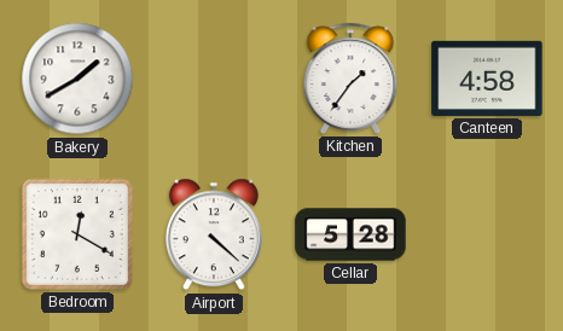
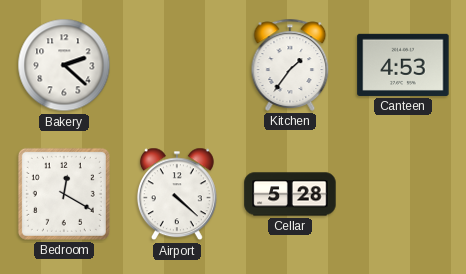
Bakery: 1:40 -> 2:22 (64, 65)
Canteen: 4:58 -> 4:53 (403, 65)
